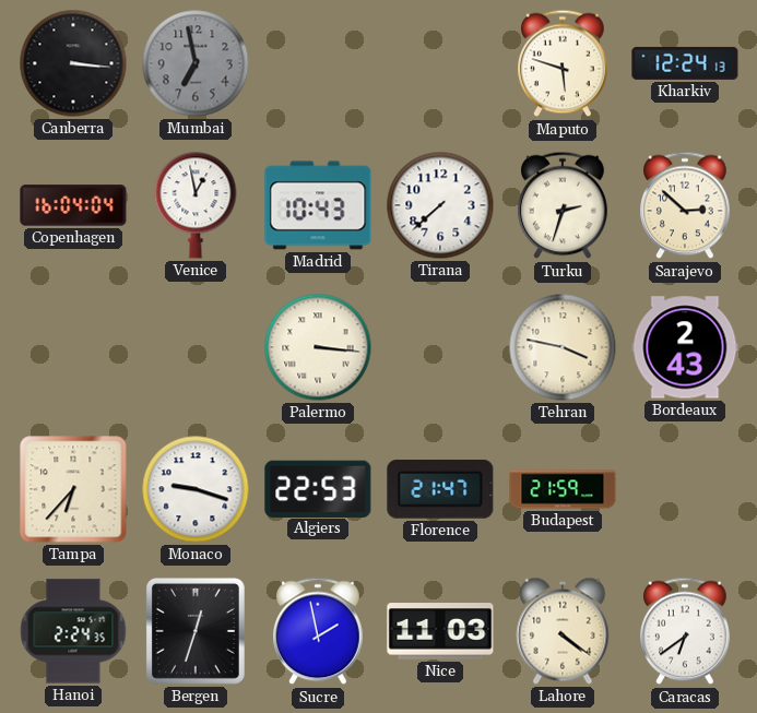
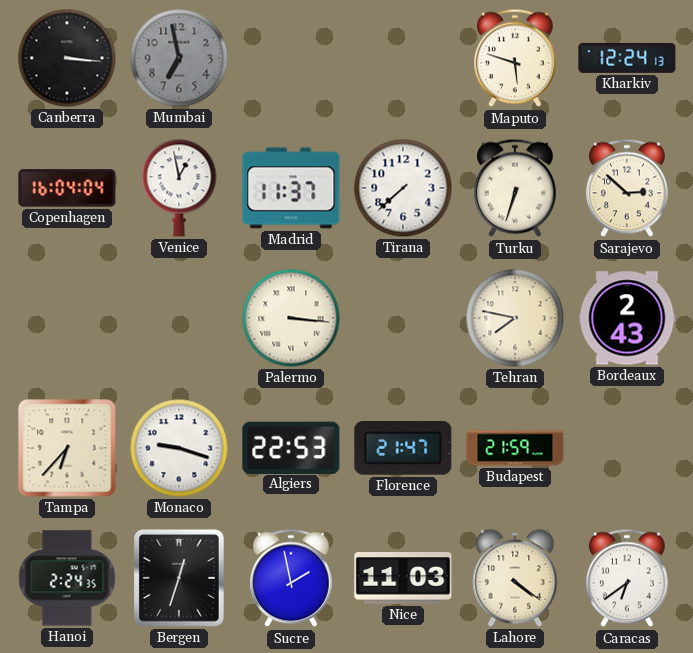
Madrid: 10:43 -> 11:37 (291, 188)
Turku: 2:33 -> 6:33 (515, 188)
Tehran: 3:47 -> 7:47 (515, 318)
